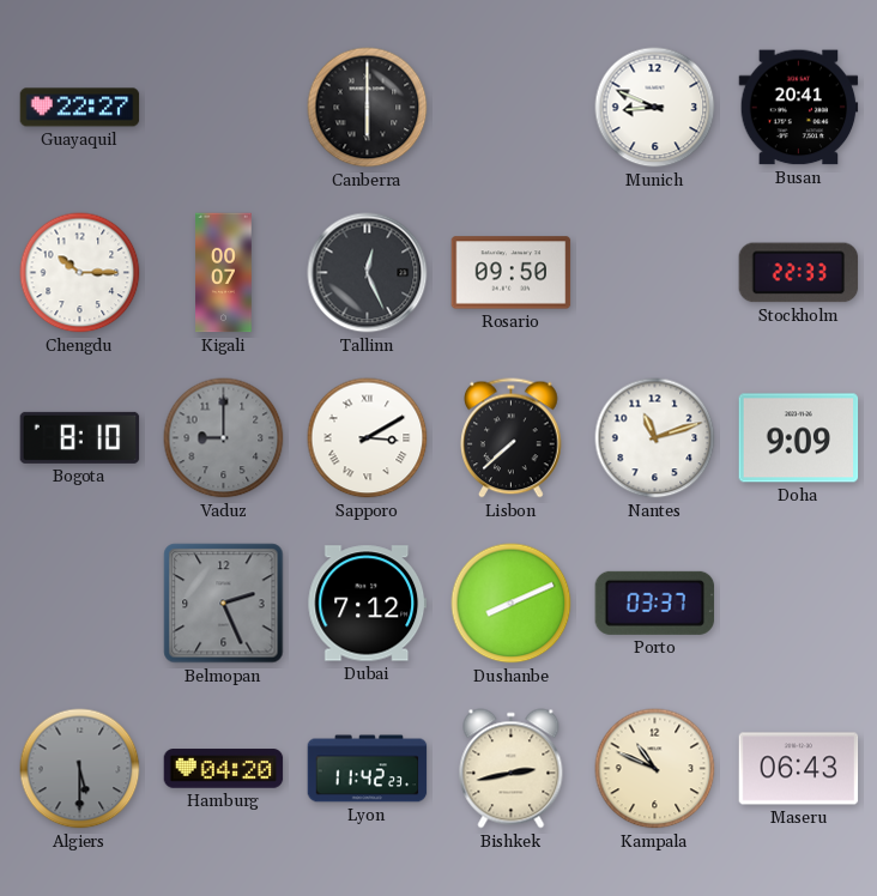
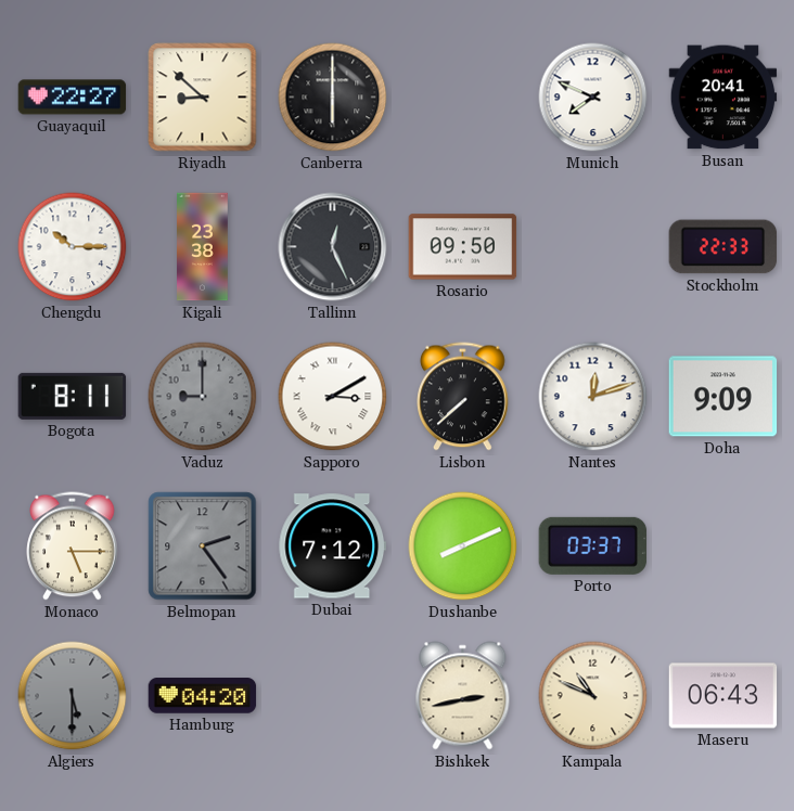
Riyadh: none -> 8:52 (203, 98)
Munich: 8:49 -> 7:49 (593, 98)
Kigali: 00:07 -> 23:38 (203, 247)
Bogota: 8:10 -> 8:11 (73, 396)
Nantes: 11:12 -> 12:12 (593, 397)
Monaco: none -> 5:15 (73, 546)
Belmopan: 2:26 -> 2:24 (203, 546)
Lyon: 11:42 -> none (368, 769)
